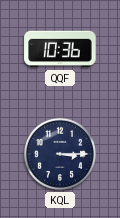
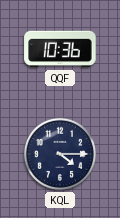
KQL: 3:15 -> 4:15 (60, 154)
